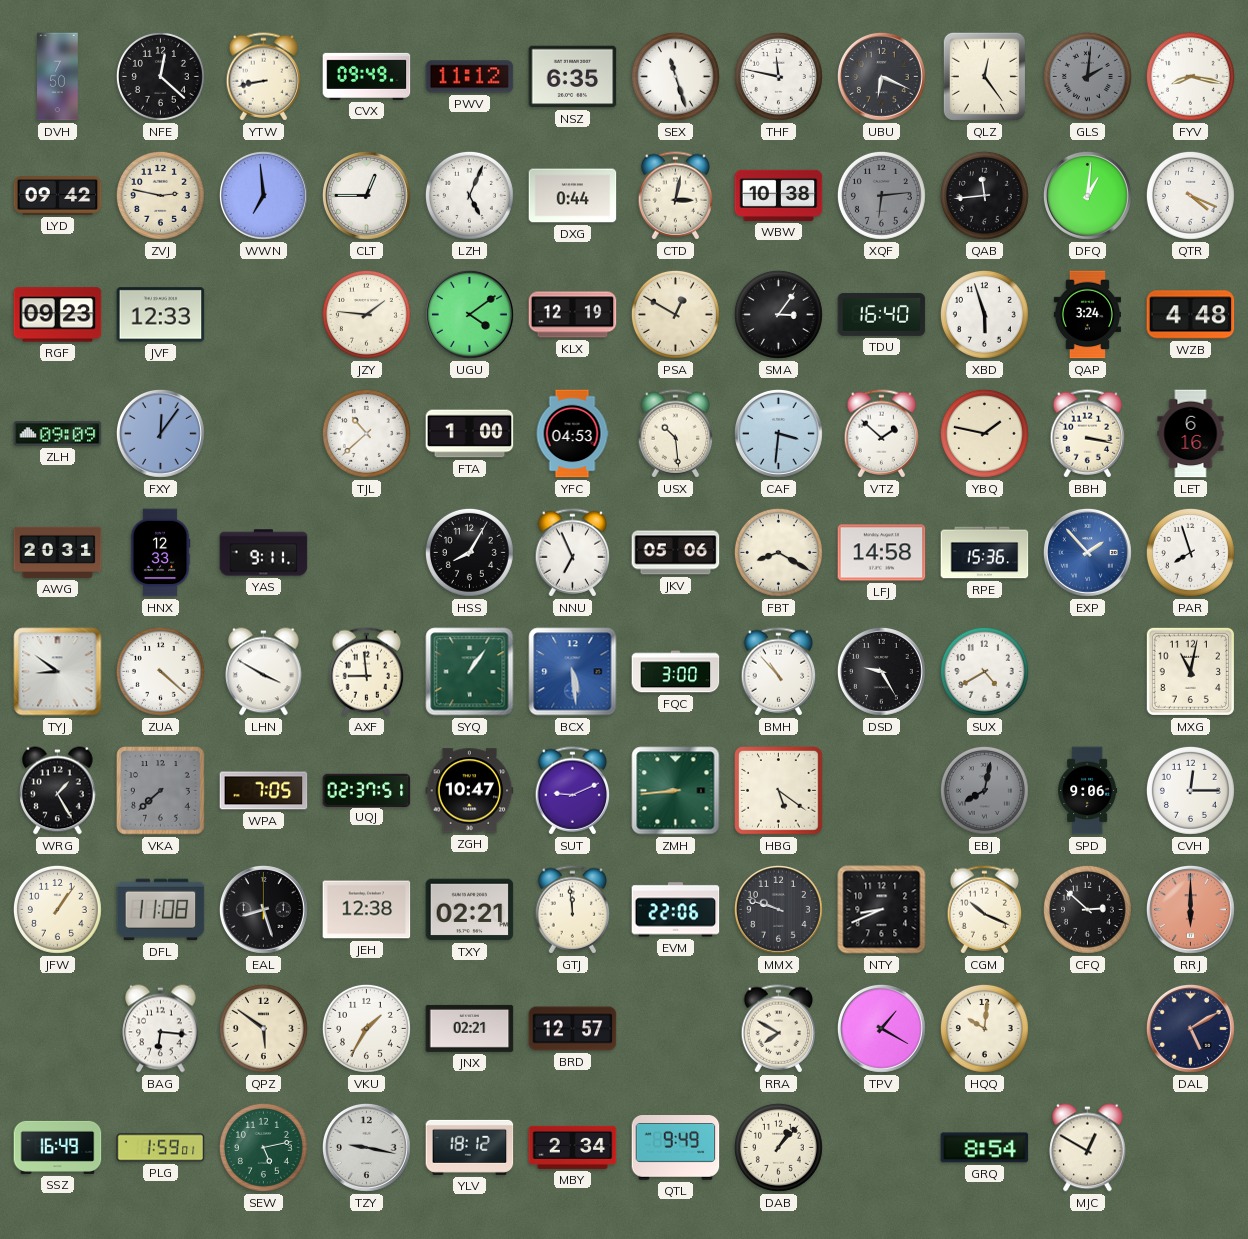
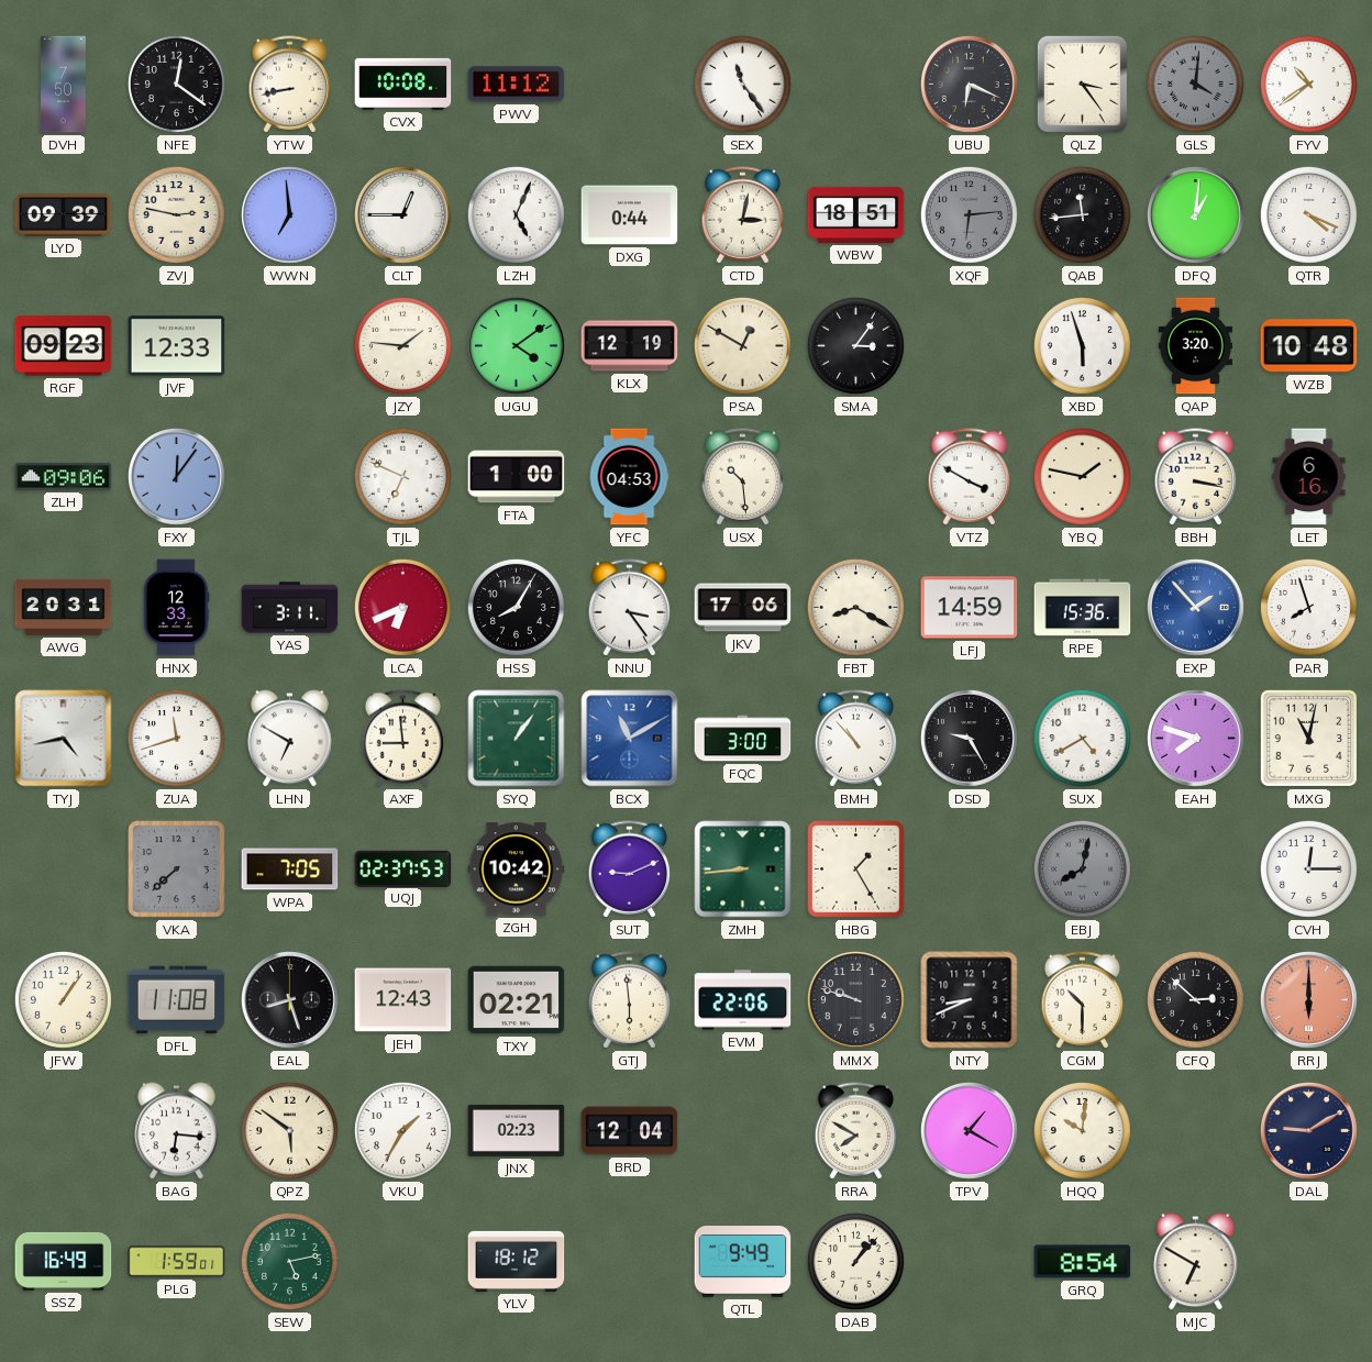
NFE: 12:22 -> 12:21 (176, 84)
CVX: 09:49 -> 10:08 (403, 84)
NSZ: 6:35 -> none (573, 77)
SEX: 11:27 -> 11:24 (742, 84)
THF: 11:47 -> none (778, 76)
QLZ: 12:24 -> 3:24 (1082, 84)
GLS: 2:01 -> 4:01 (1195, 84)
FYV: 8:17 -> 10:39 (1308, 84)
LYD: 09:42 -> 09:39 (64, 215)
WBW: 10:38 -> 18:51 (856, 214)
TDU: 16:40 -> none (882, 314)
QAP: 3:24 -> 3:20 (1195, 346)
WZB: 4:48 -> 10:48 (1309, 346)
ZLH: 09:09 -> 09:06 (64, 477)
TJL: 10:38 -> 6:49 (402, 476)
CAF: 3:31 -> none (778, 433)
VTZ: 1:52 -> 3:50 (970, 477)
YAS: 9:11 -> 3:11 (290, 608)
LCA: none -> 6:41 (402, 607)
NNU: 6:56 -> 3:24 (630, 608)
JKV: 05:06 -> 17:06 (743, 608)
LFJ: 14:58 -> 14:59 (970, 608)
TYJ: 8:51 -> 4:43 (64, 739)
ZUA: 4:22 -> 11:42 (176, 738)
LHN: 3:50 -> 6:50 (290, 739)
BCX: 5:29 -> 11:10 (630, 739)
EAH: none -> 7:48 (1195, 738)
WRG: 1:25 -> none (58, 791)
UQJ: 02:37:51 -> 02:37:53 (403, 868)
ZGH: 10:47 -> 10:42 (517, 870)
HBG: 5:21 -> 1:25 (856, 870)
SPD: 9:06 -> none (1088, 791)
JEH: 12:38 -> 12:43 (403, 1000)
GTJ: 11:59 -> 5:59 (630, 1000)
CGM: 10:19 -> 10:30 (1083, 1000)
JNX: 02:21 -> 02:23 (517, 1130)
BRD: 12:57 -> 12:04 (630, 1131)
DAL: 5:10 -> 9:10 (1308, 1130)
TZY: 9:17 -> none (366, 1147)
MBY: 2:34 -> none (573, 1147)
MJC: 12:50 -> 6:50 (1196, 1262)
